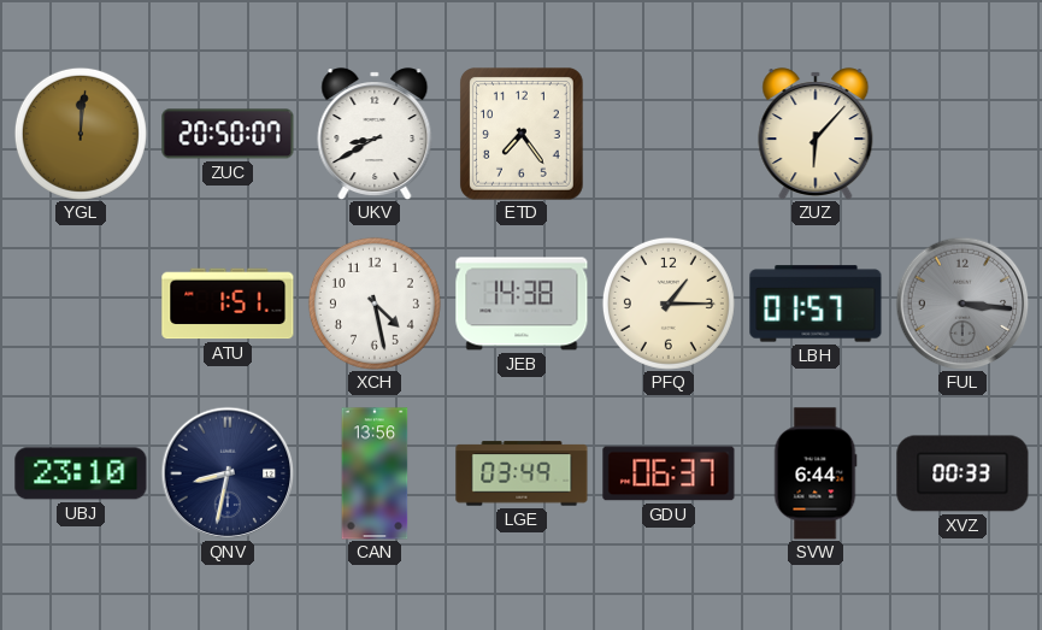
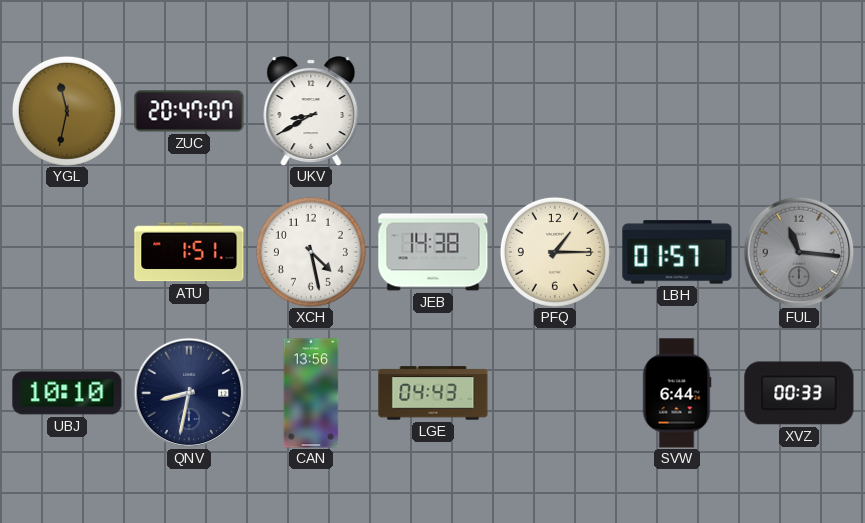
YGL: 12:01 -> 11:32 (67, 111)
ZUC: 20:50 -> 20:47 (189, 111)
ETD: 7:24 -> none (523, 135)
ZUZ: 6:07 -> none (816, 134)
FUL: 3:16 -> 11:16 (799, 252)
UBJ: 23:10 -> 10:10 (67, 393)
LGE: 03:49 -> 04:43 (433, 393)
GDU: 06:37 -> none (669, 473)
